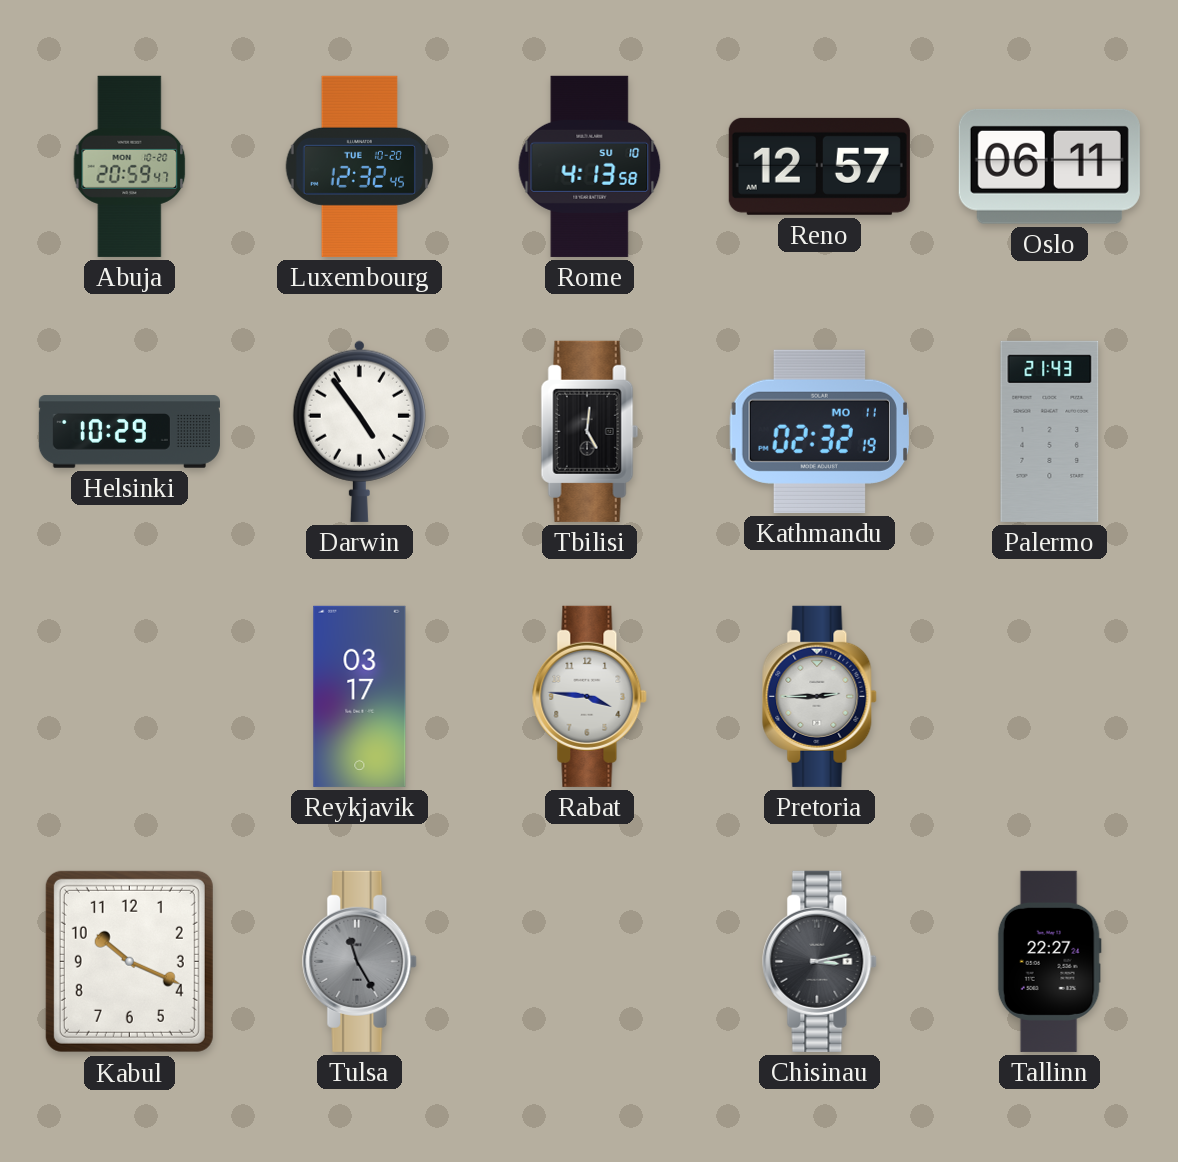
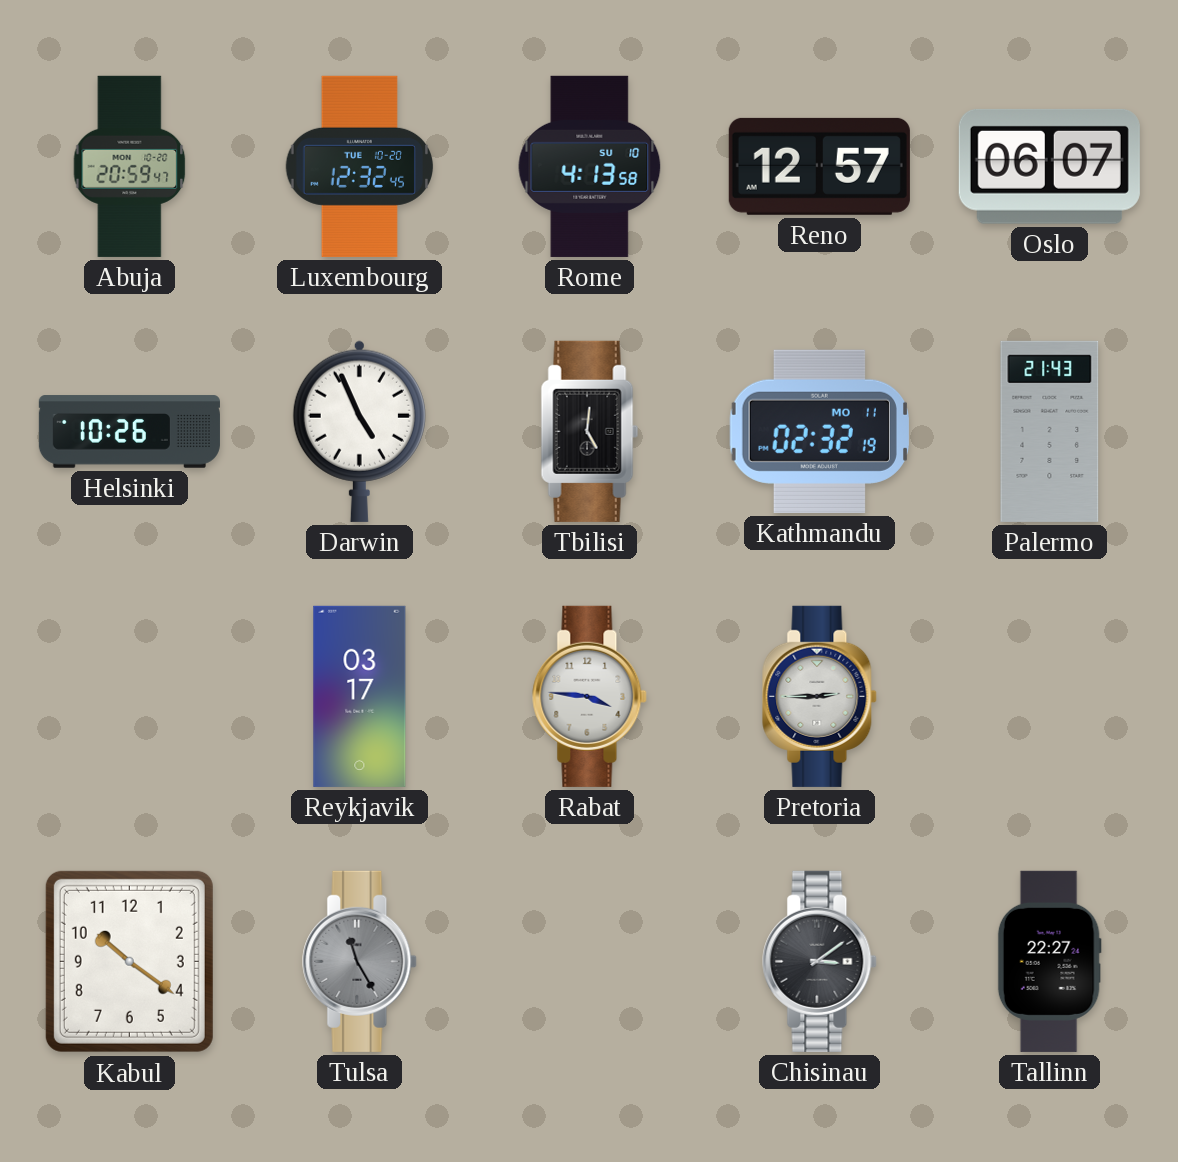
Oslo: 06:11 -> 06:07 (1049, 166)
Helsinki: 10:29 -> 10:26 (129, 432)
Darwin: 4:54 -> 4:56 (359, 431)
Kabul: 10:19 -> 10:21 (129, 961)
Chisinau: 3:13 -> 3:09 (820, 961)
